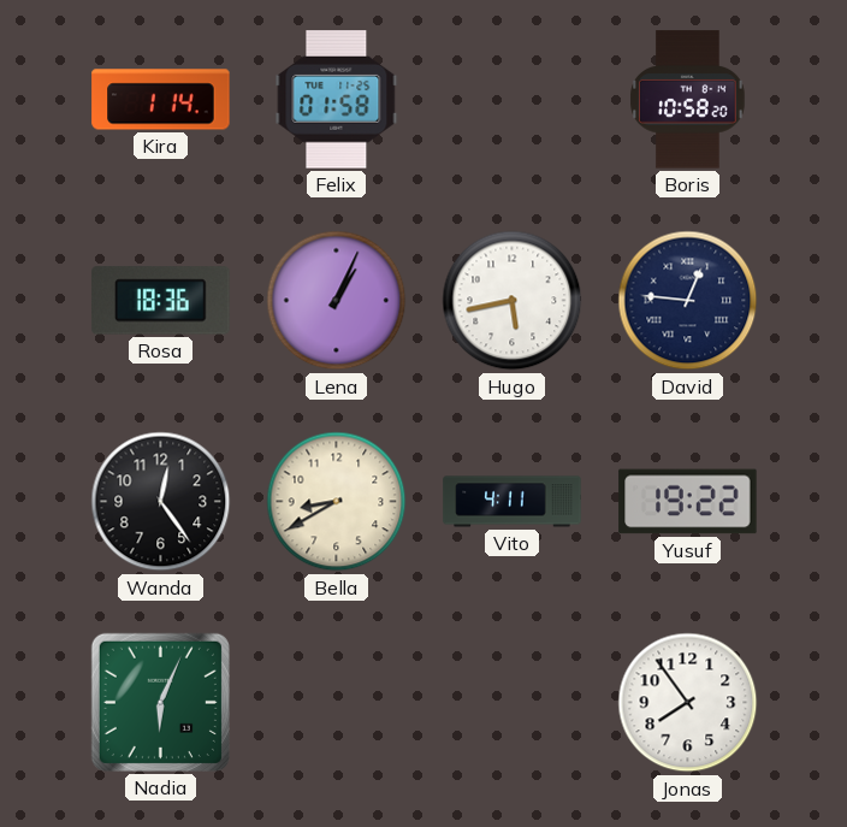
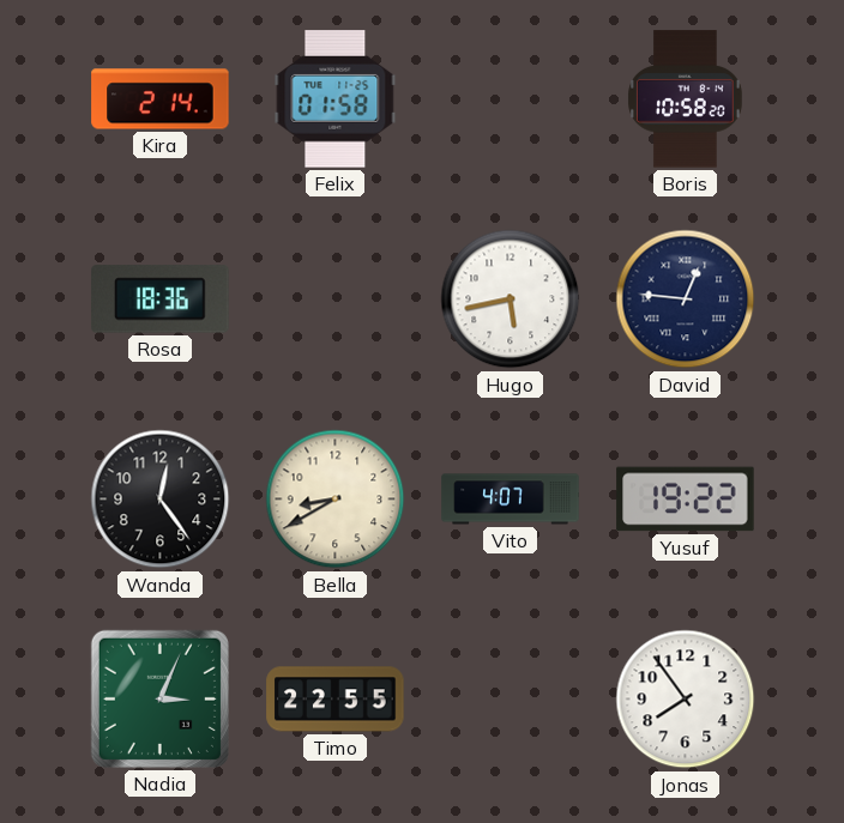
Kira: 1:14 -> 2:14 (161, 99)
Lena: 1:04 -> none (337, 301)
Vito: 4:11 -> 4:07 (511, 500)
Nadia: 6:04 -> 3:04 (159, 698)
Timo: none -> 22:55 (336, 700)
